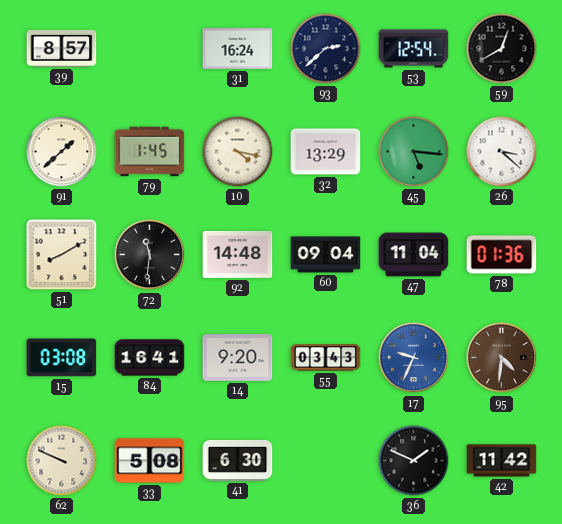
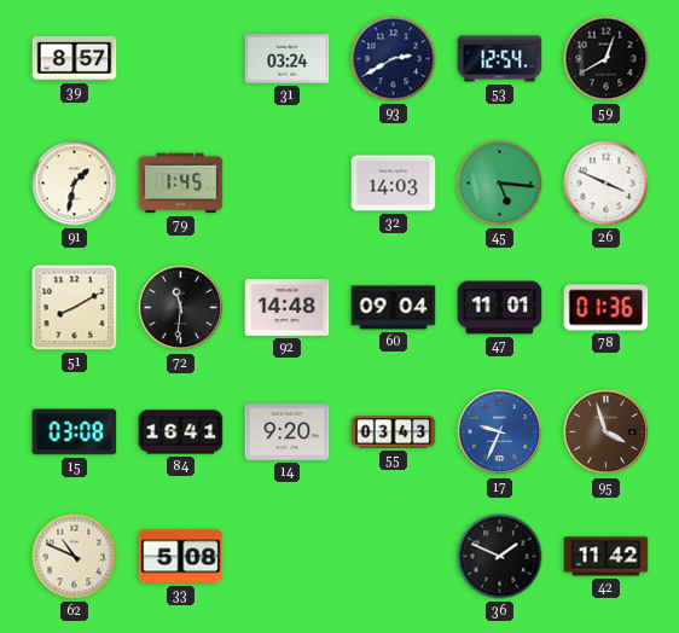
31: 16:24 -> 03:24 (288, 59)
93: 2:38 -> 2:40 (394, 59)
91: 1:38 -> 1:32 (75, 184)
10: 4:17 -> none (238, 152)
32: 13:29 -> 14:03 (394, 184)
26: 3:22 -> 3:49 (607, 184)
47: 11:04 -> 11:01 (500, 308)
95: 4:31 -> 3:57 (607, 432)
62: 9:49 -> 10:49 (75, 557)
41: 6:30 -> none (238, 460)
